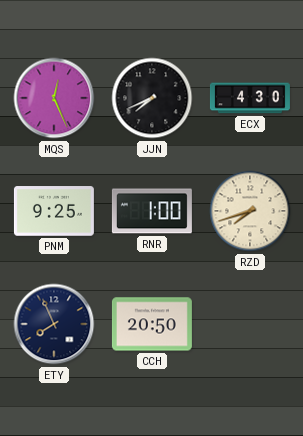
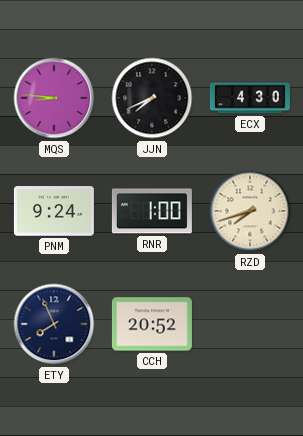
MQS: 12:26 -> 8:46 (54, 98)
PNM: 9:25 -> 9:24 (54, 211)
CCH: 20:50 -> 20:52 (152, 324)
